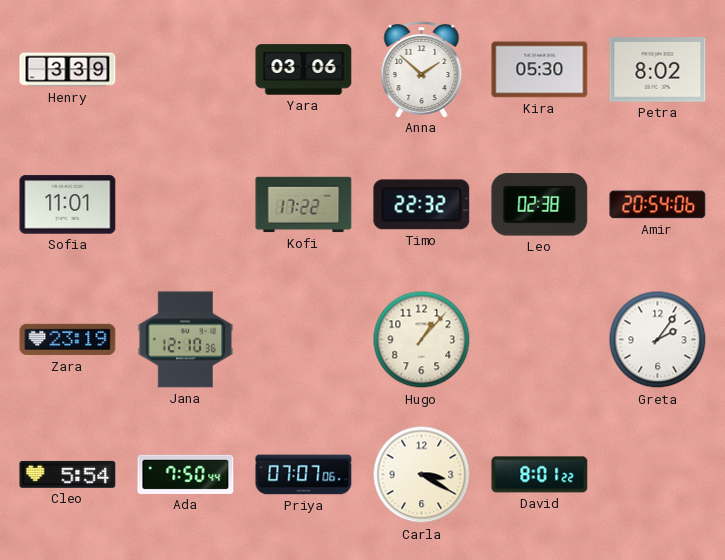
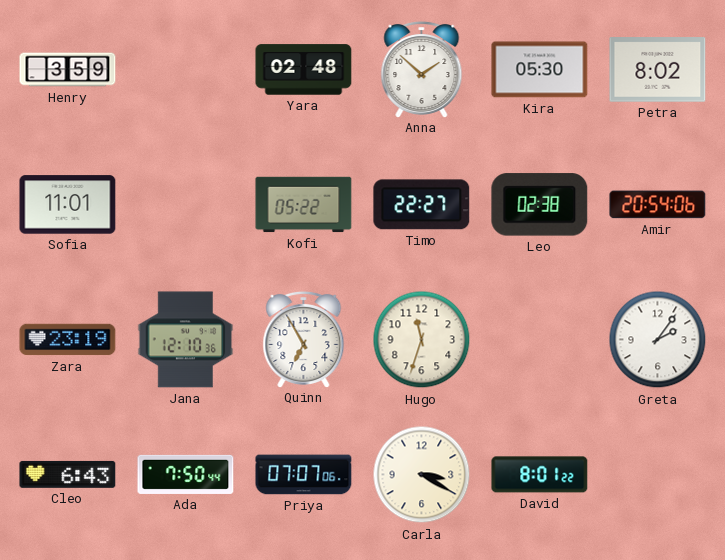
Henry: 3:39 -> 3:59 (68, 70)
Yara: 03:06 -> 02:48 (304, 70)
Kofi: 17:22 -> 05:22 (304, 205)
Timo: 22:32 -> 22:27 (422, 205)
Quinn: none -> 6:55 (304, 339)
Hugo: 1:07 -> 11:33 (422, 340)
Cleo: 5:54 -> 6:43 (68, 474)
